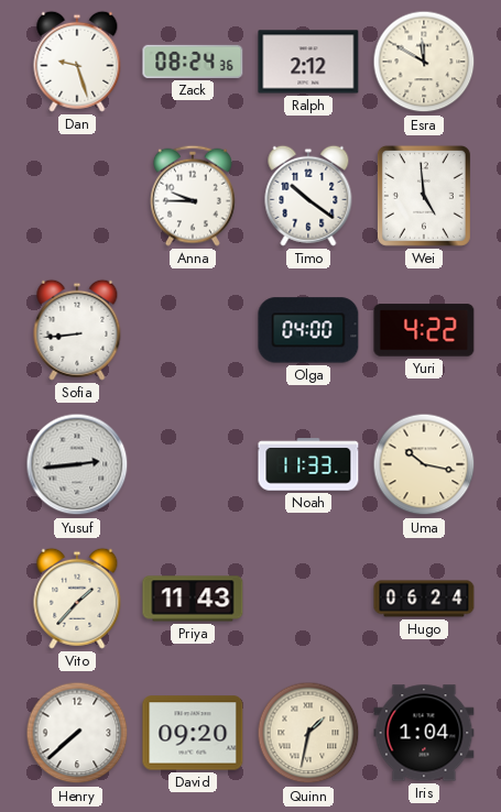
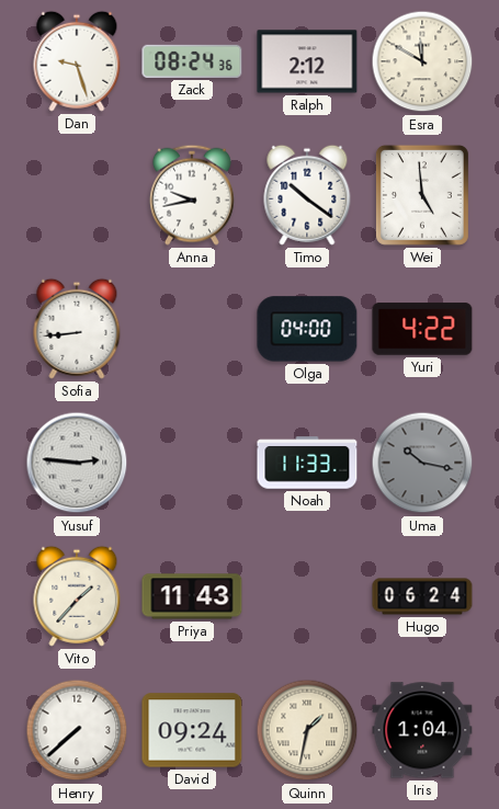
Anna: 9:45 -> 9:43 (192, 195)
Yusuf: 2:44 -> 2:46 (77, 463)
Uma dial: cream -> grey (422, 463)
David: 09:20 -> 09:24 (192, 730)
